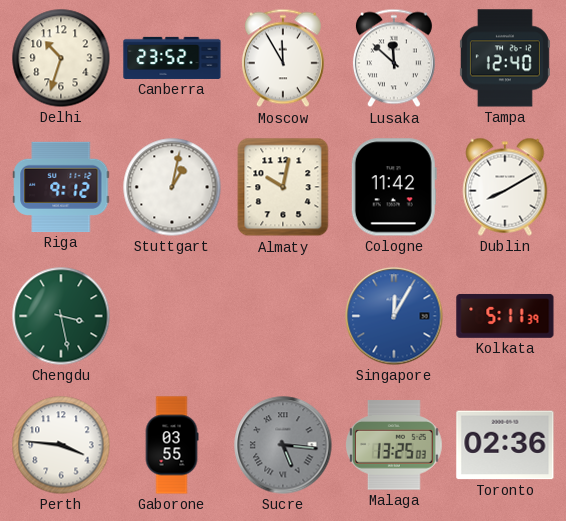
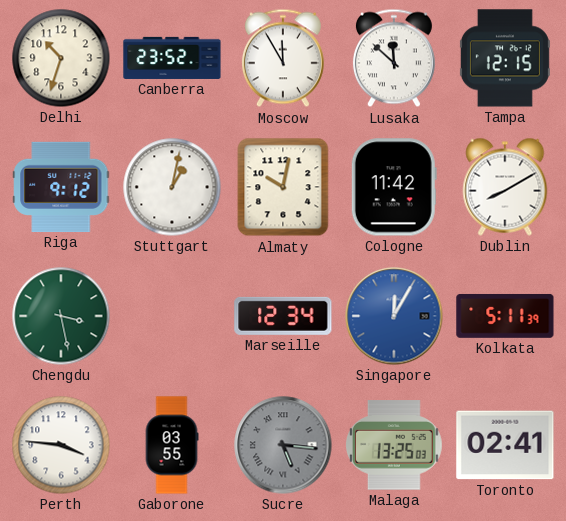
Tampa: 12:40 -> 12:15 (505, 58)
Marseille: none -> 12:34 (283, 316)
Toronto: 02:36 -> 02:41 (505, 445)
